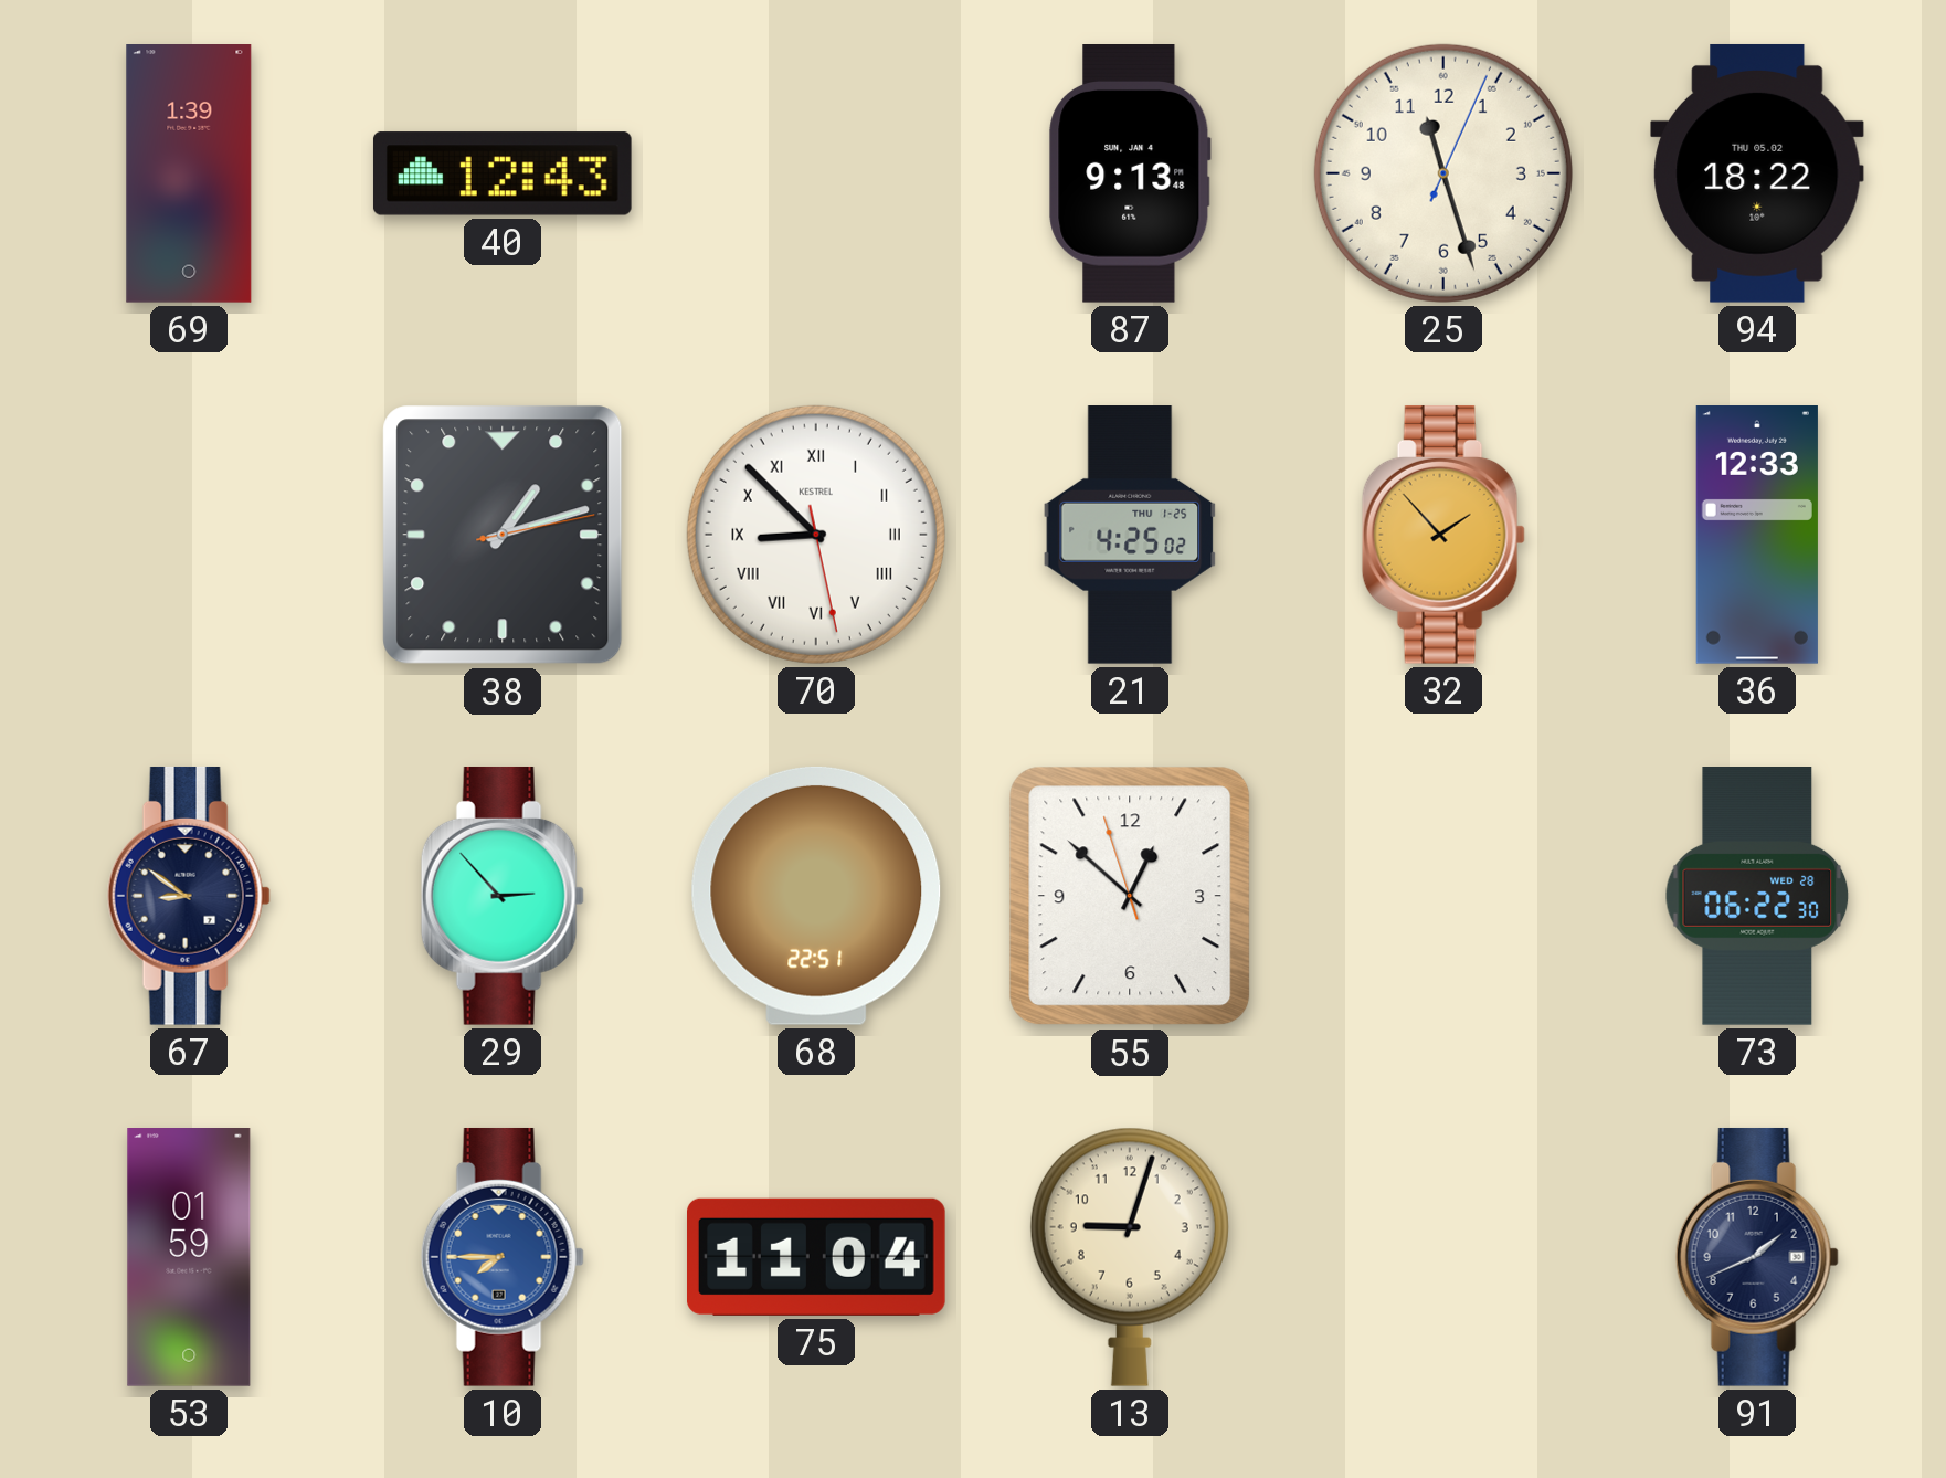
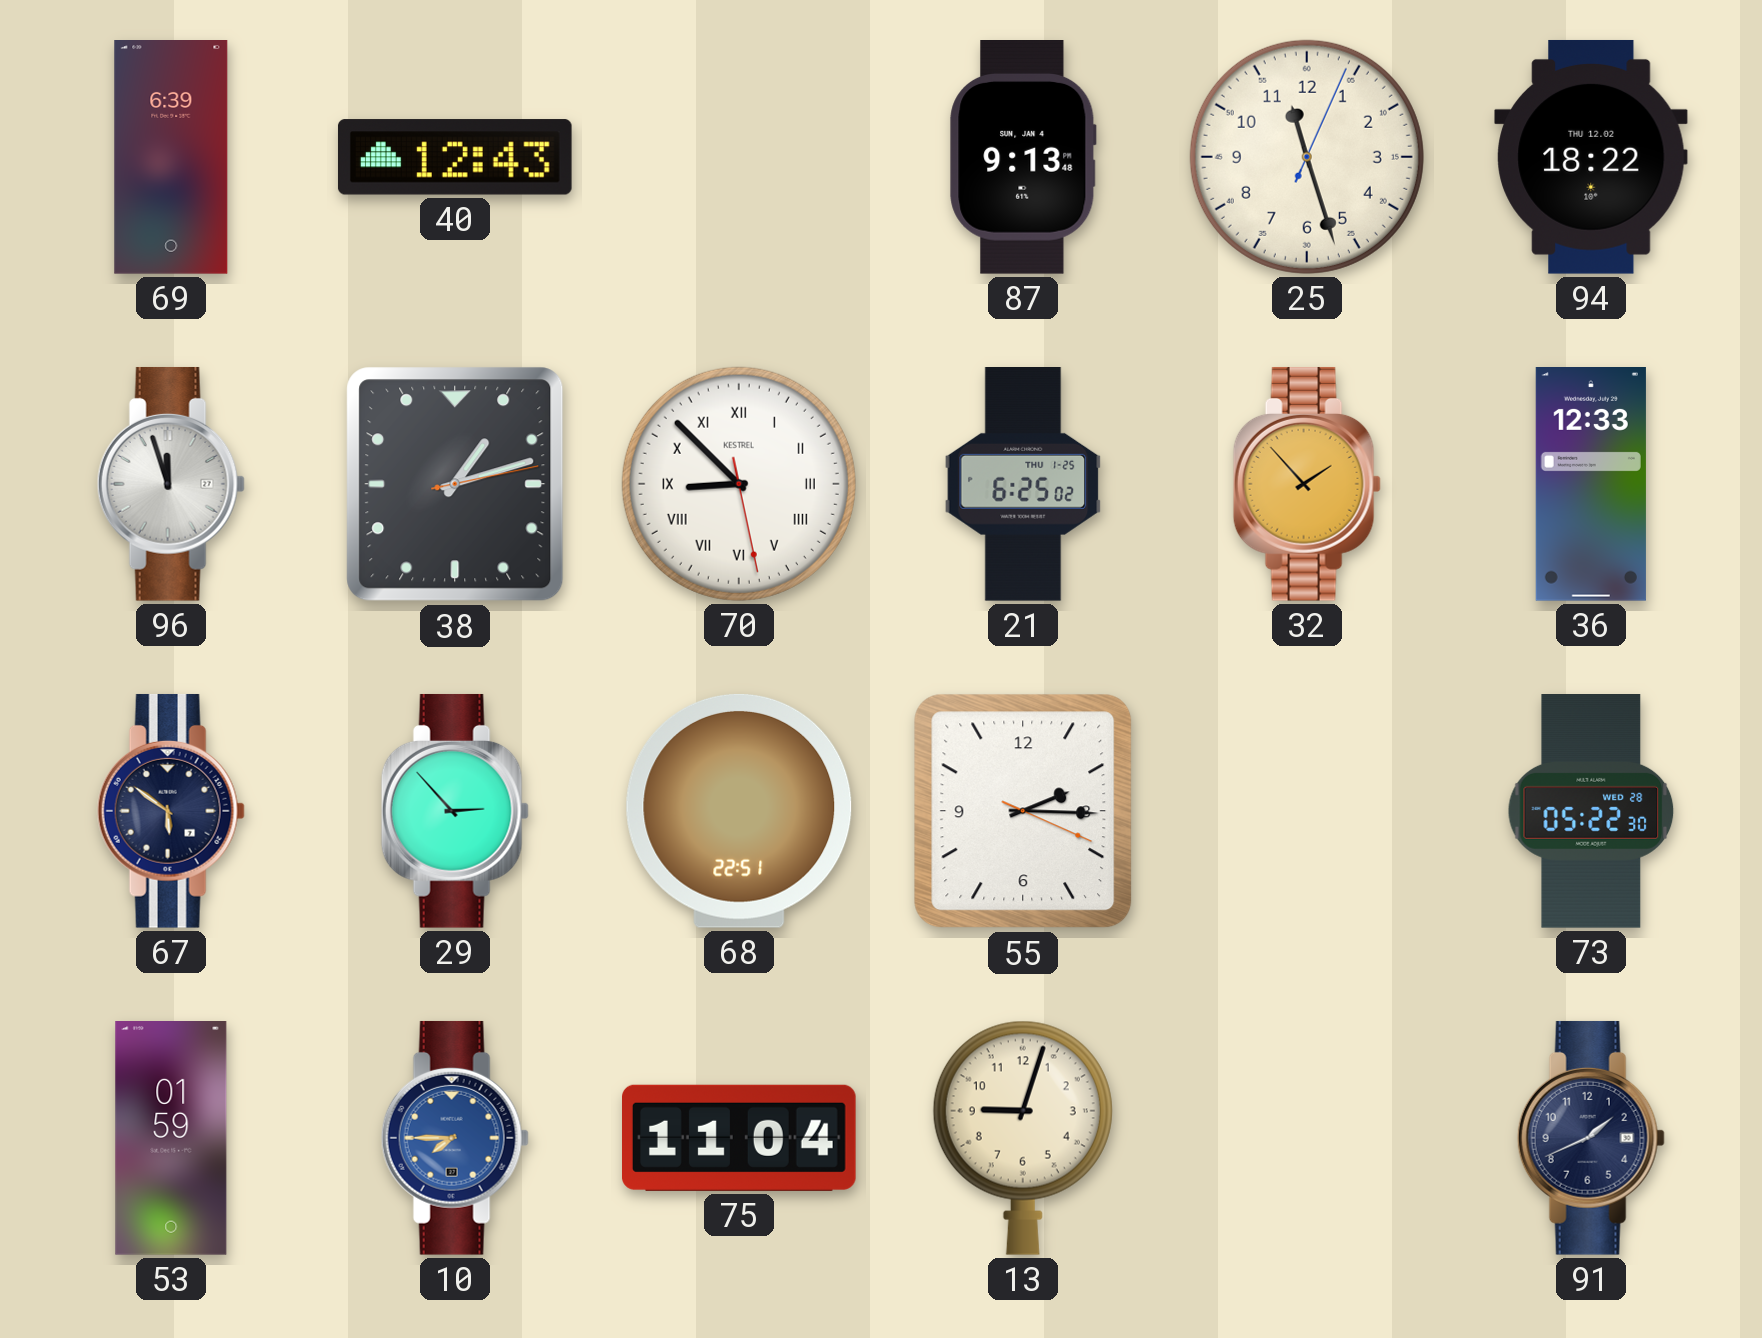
69: 1:39 -> 6:39 (171, 158)
94 date: THU 05.02 -> THU 12.02 (1591, 157)
96: none -> 11:57 (171, 484)
21: 4:25 -> 6:25 (1023, 485)
67: 8:51 -> 5:51 (171, 811)
55: 12:51 -> 2:15 (1023, 811)
73: 06:22 -> 05:22 (1591, 812)
